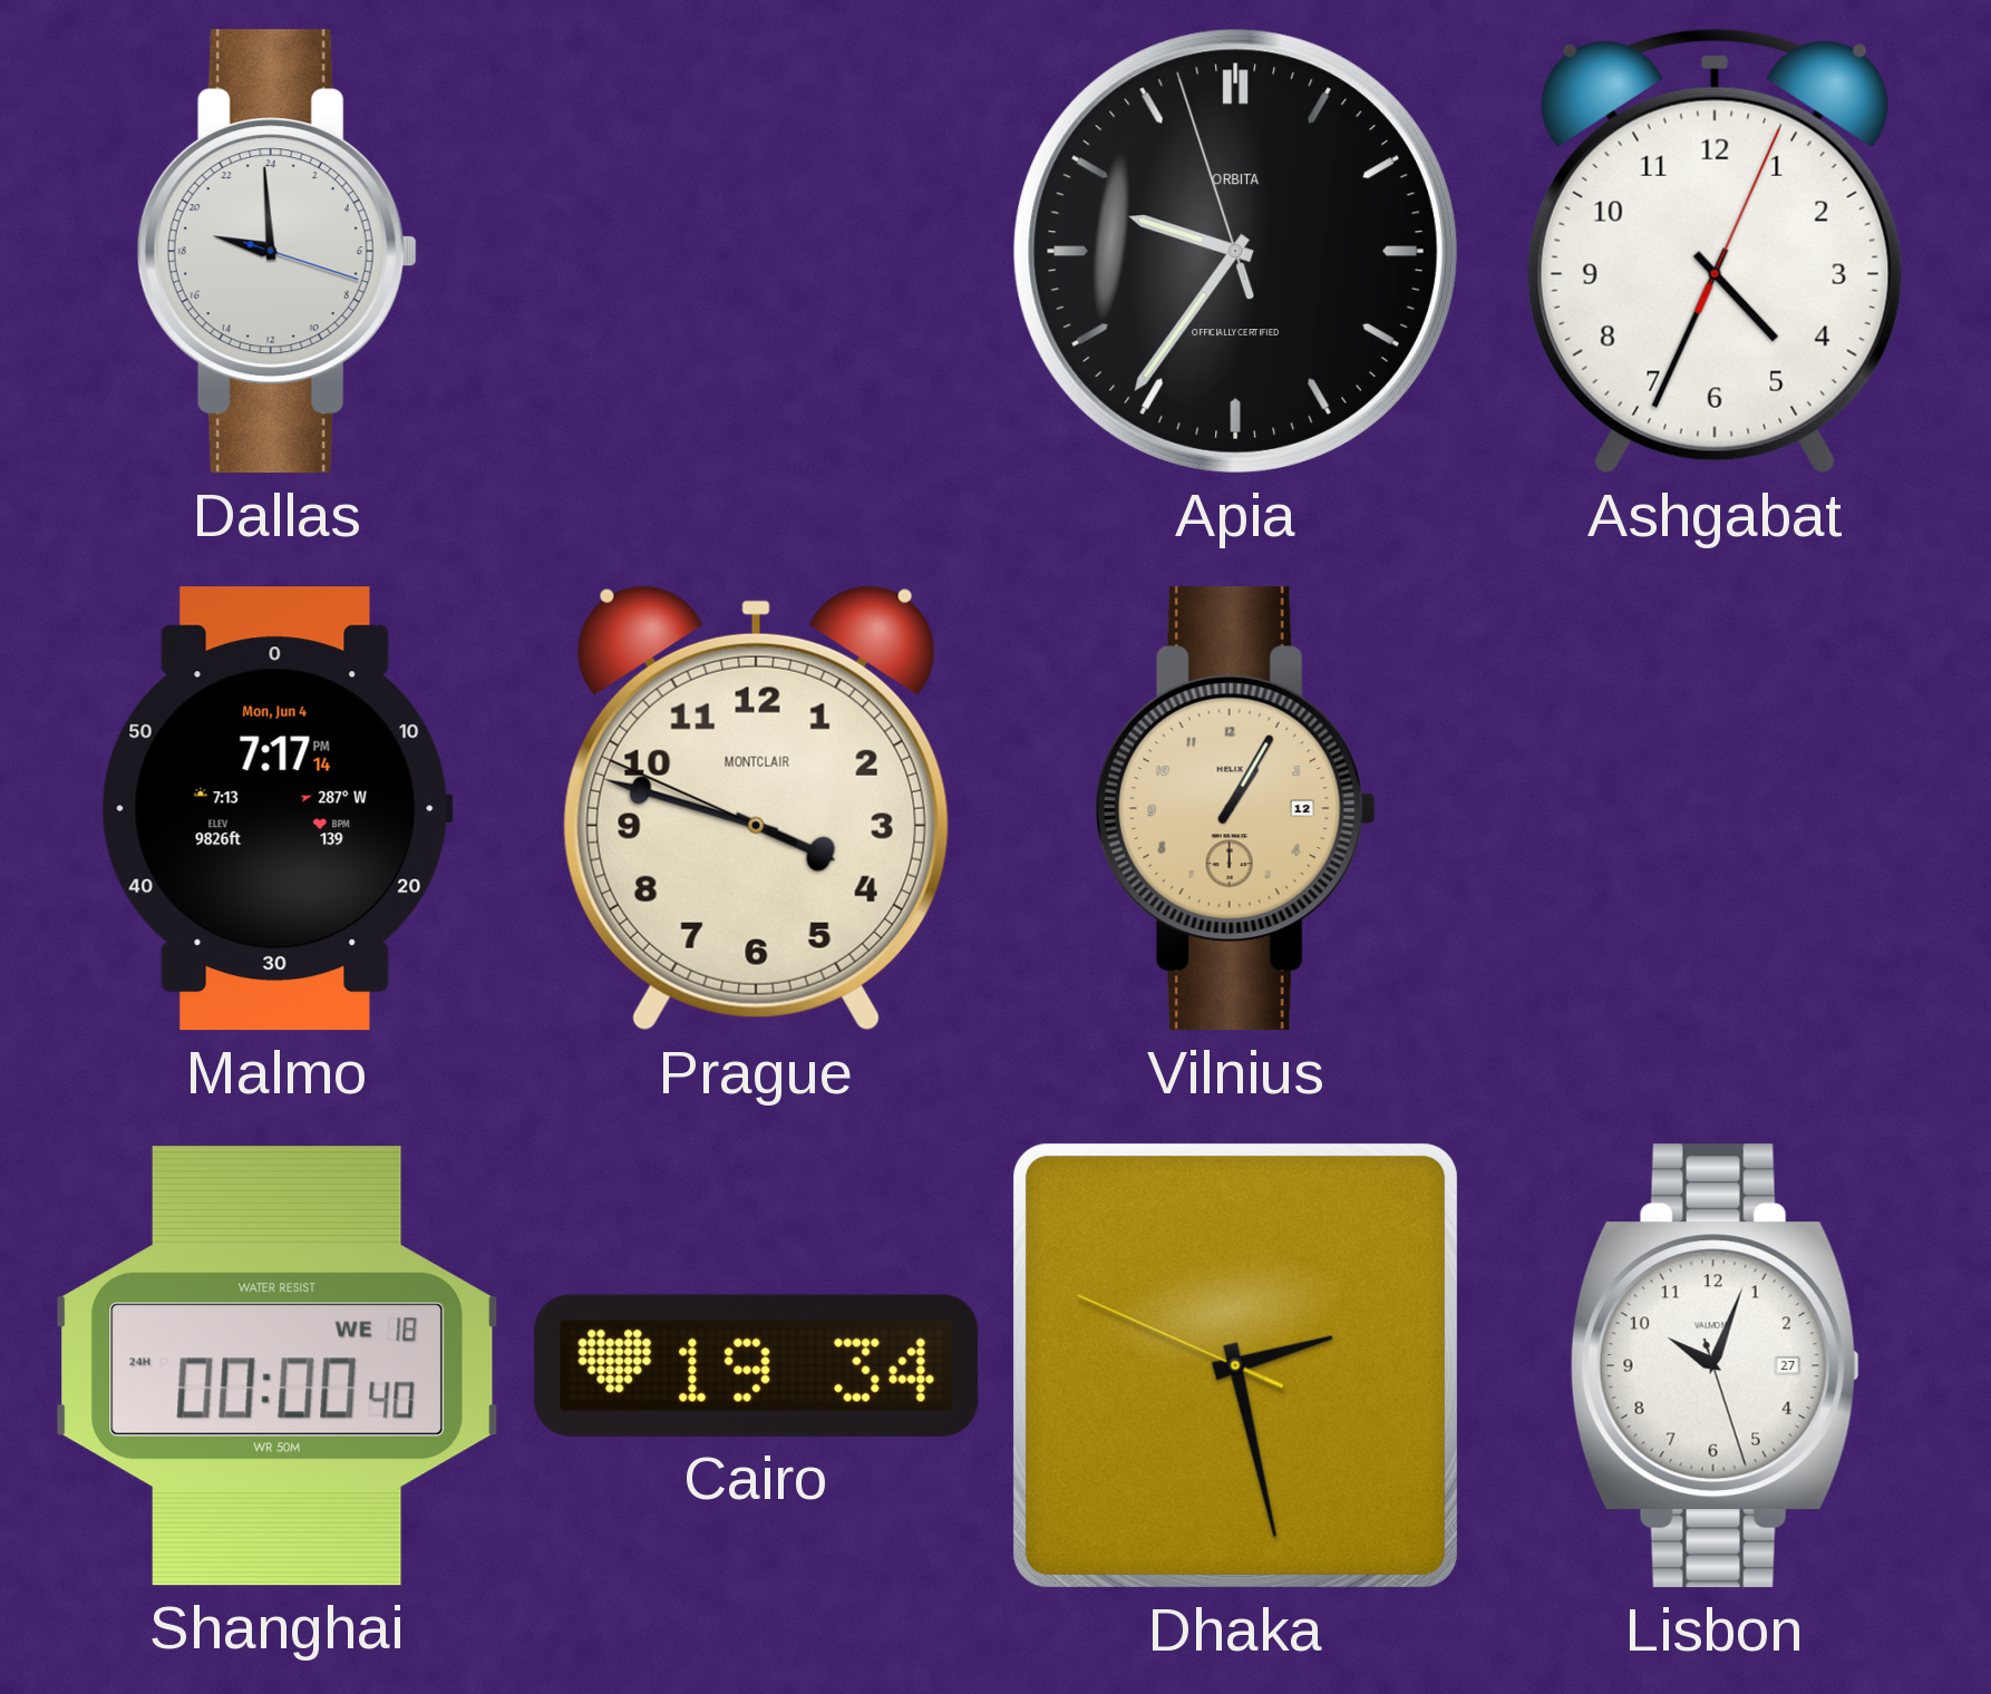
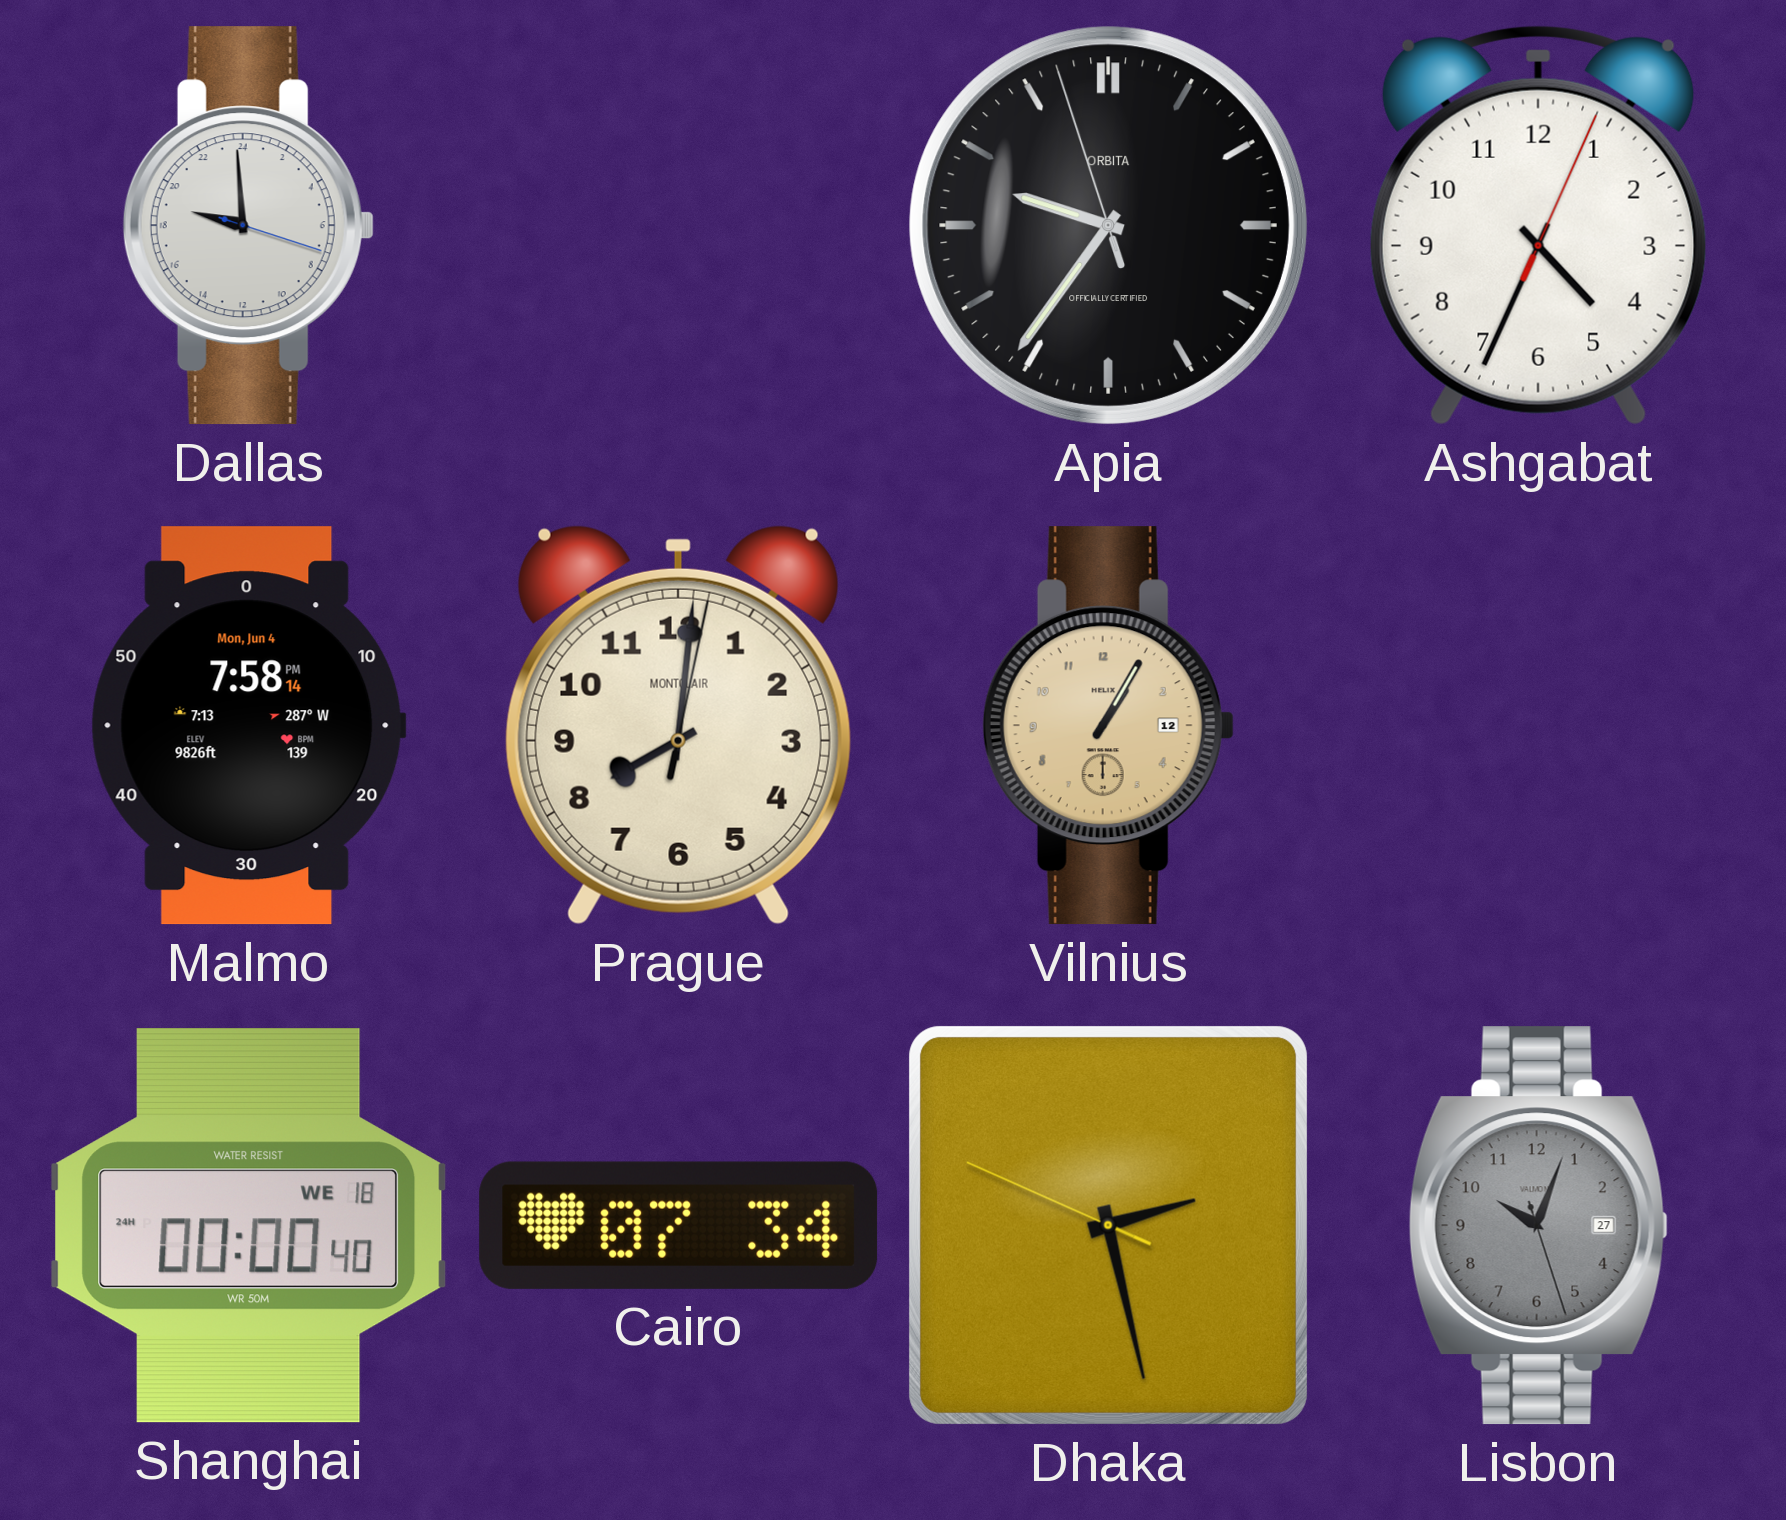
Malmo: 7:17 -> 7:58 (248, 726)
Prague: 3:47 -> 8:01 (678, 725)
Cairo: 19:34 -> 07:34 (679, 1225)
Lisbon dial: white -> grey (1538, 1226)
